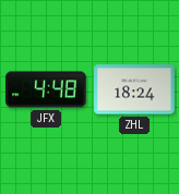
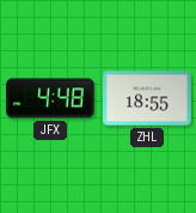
ZHL: 18:24 -> 18:55 (147, 98)
